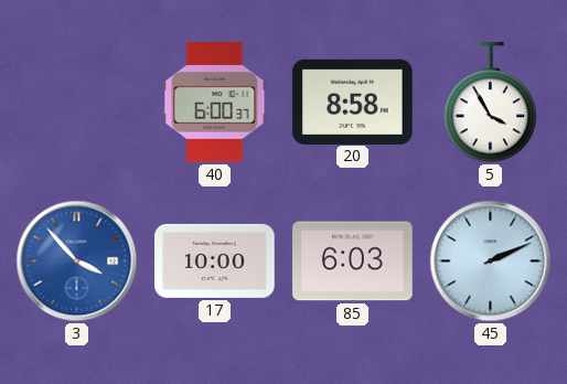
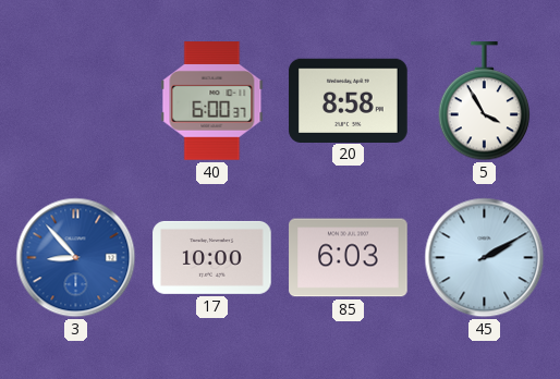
3: 3:53 -> 8:53 (76, 258)
45: 2:11 -> 2:10 (485, 258)
